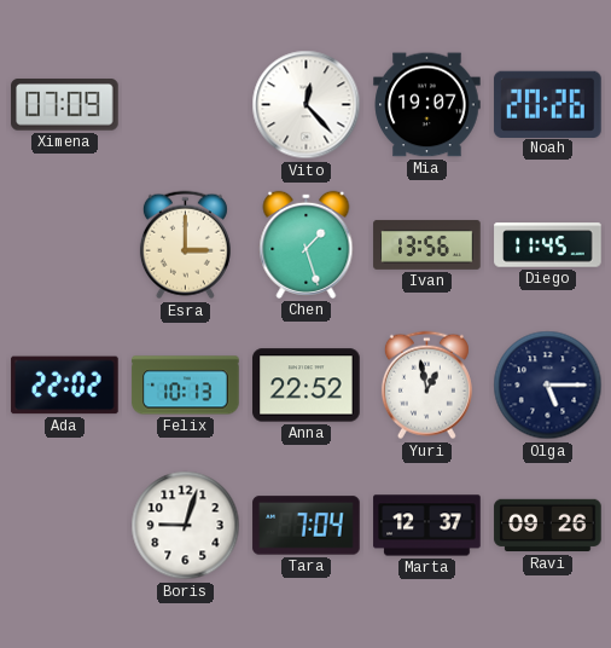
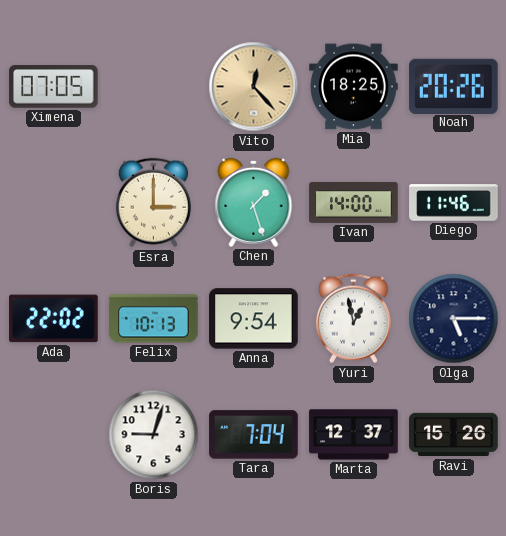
Ximena: 07:09 -> 07:05 (54, 87)
Vito dial: white -> champagne (254, 87)
Mia: 19:07 -> 18:25 (354, 87)
Ivan: 13:56 -> 14:00 (354, 202)
Diego: 11:45 -> 11:46 (454, 203)
Anna: 22:52 -> 9:54 (254, 319)
Ravi: 09:26 -> 15:26 (454, 435)
